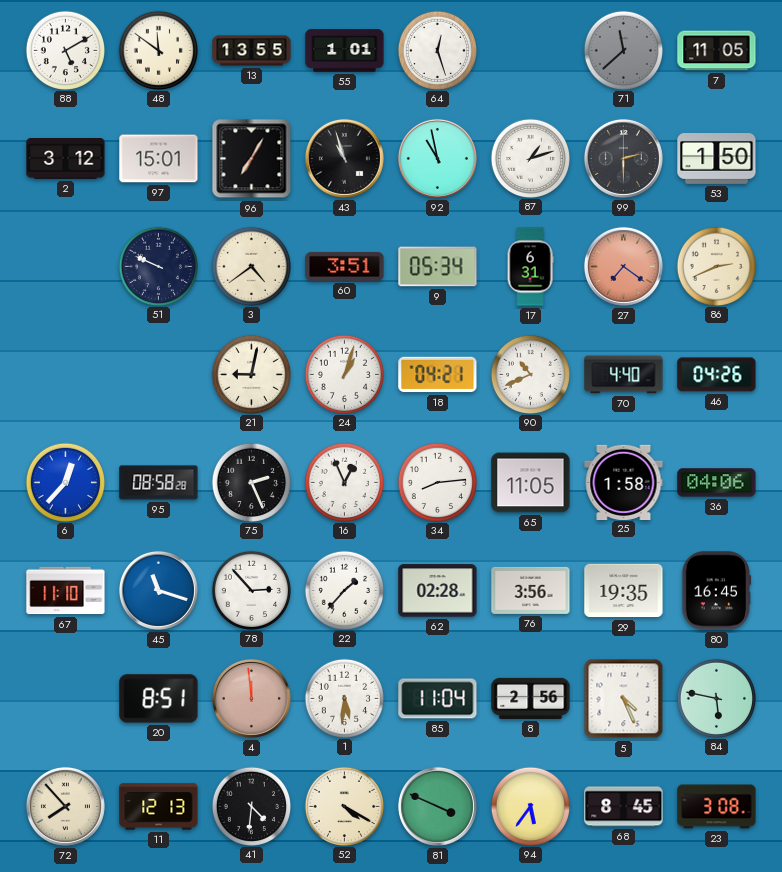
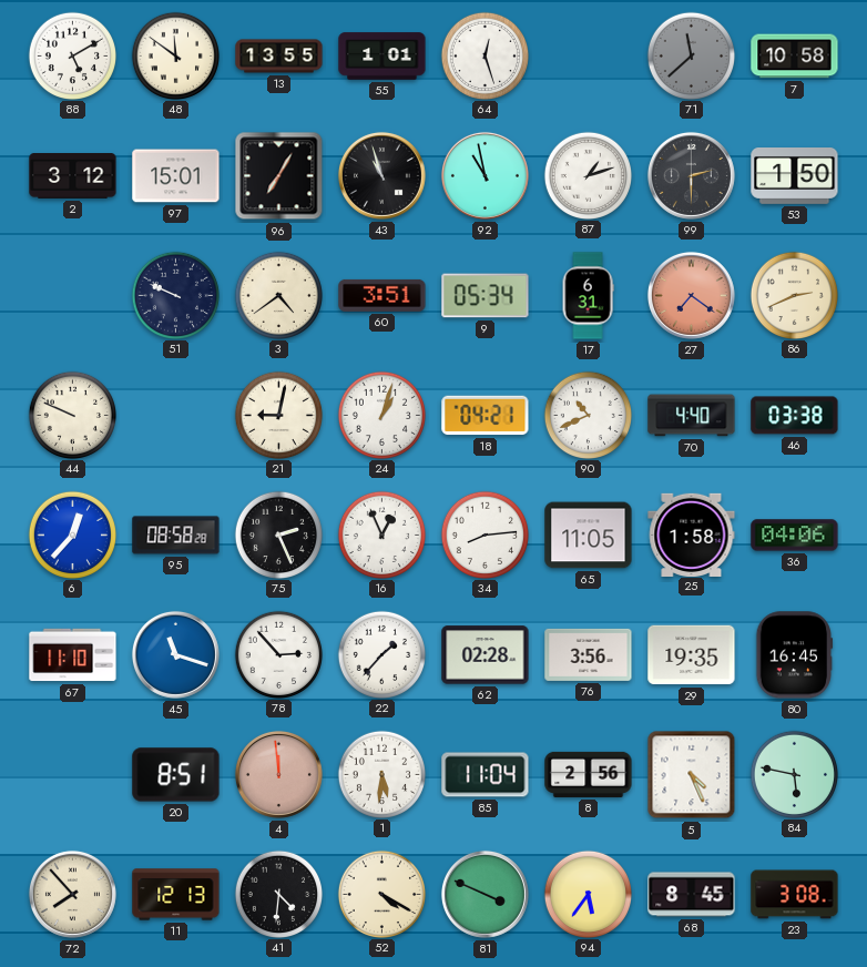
7: 11:05 -> 10:58 (795, 57)
44: none -> 9:49 (72, 415)
46: 04:26 -> 03:38 (795, 416)
